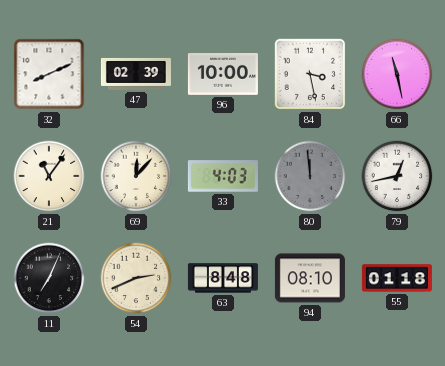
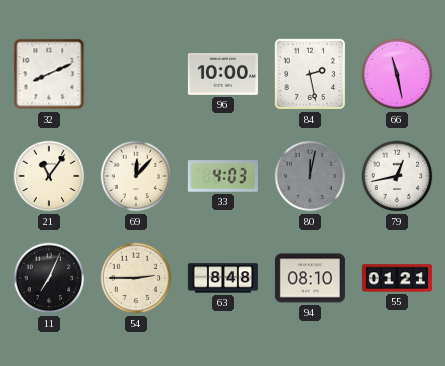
47: 02:39 -> none (136, 74)
84: 3:28 -> 2:28 (310, 74)
80: 11:59 -> 12:02 (310, 176)
54: 2:41 -> 2:45 (136, 278)
55: 01:18 -> 01:21 (397, 278)
